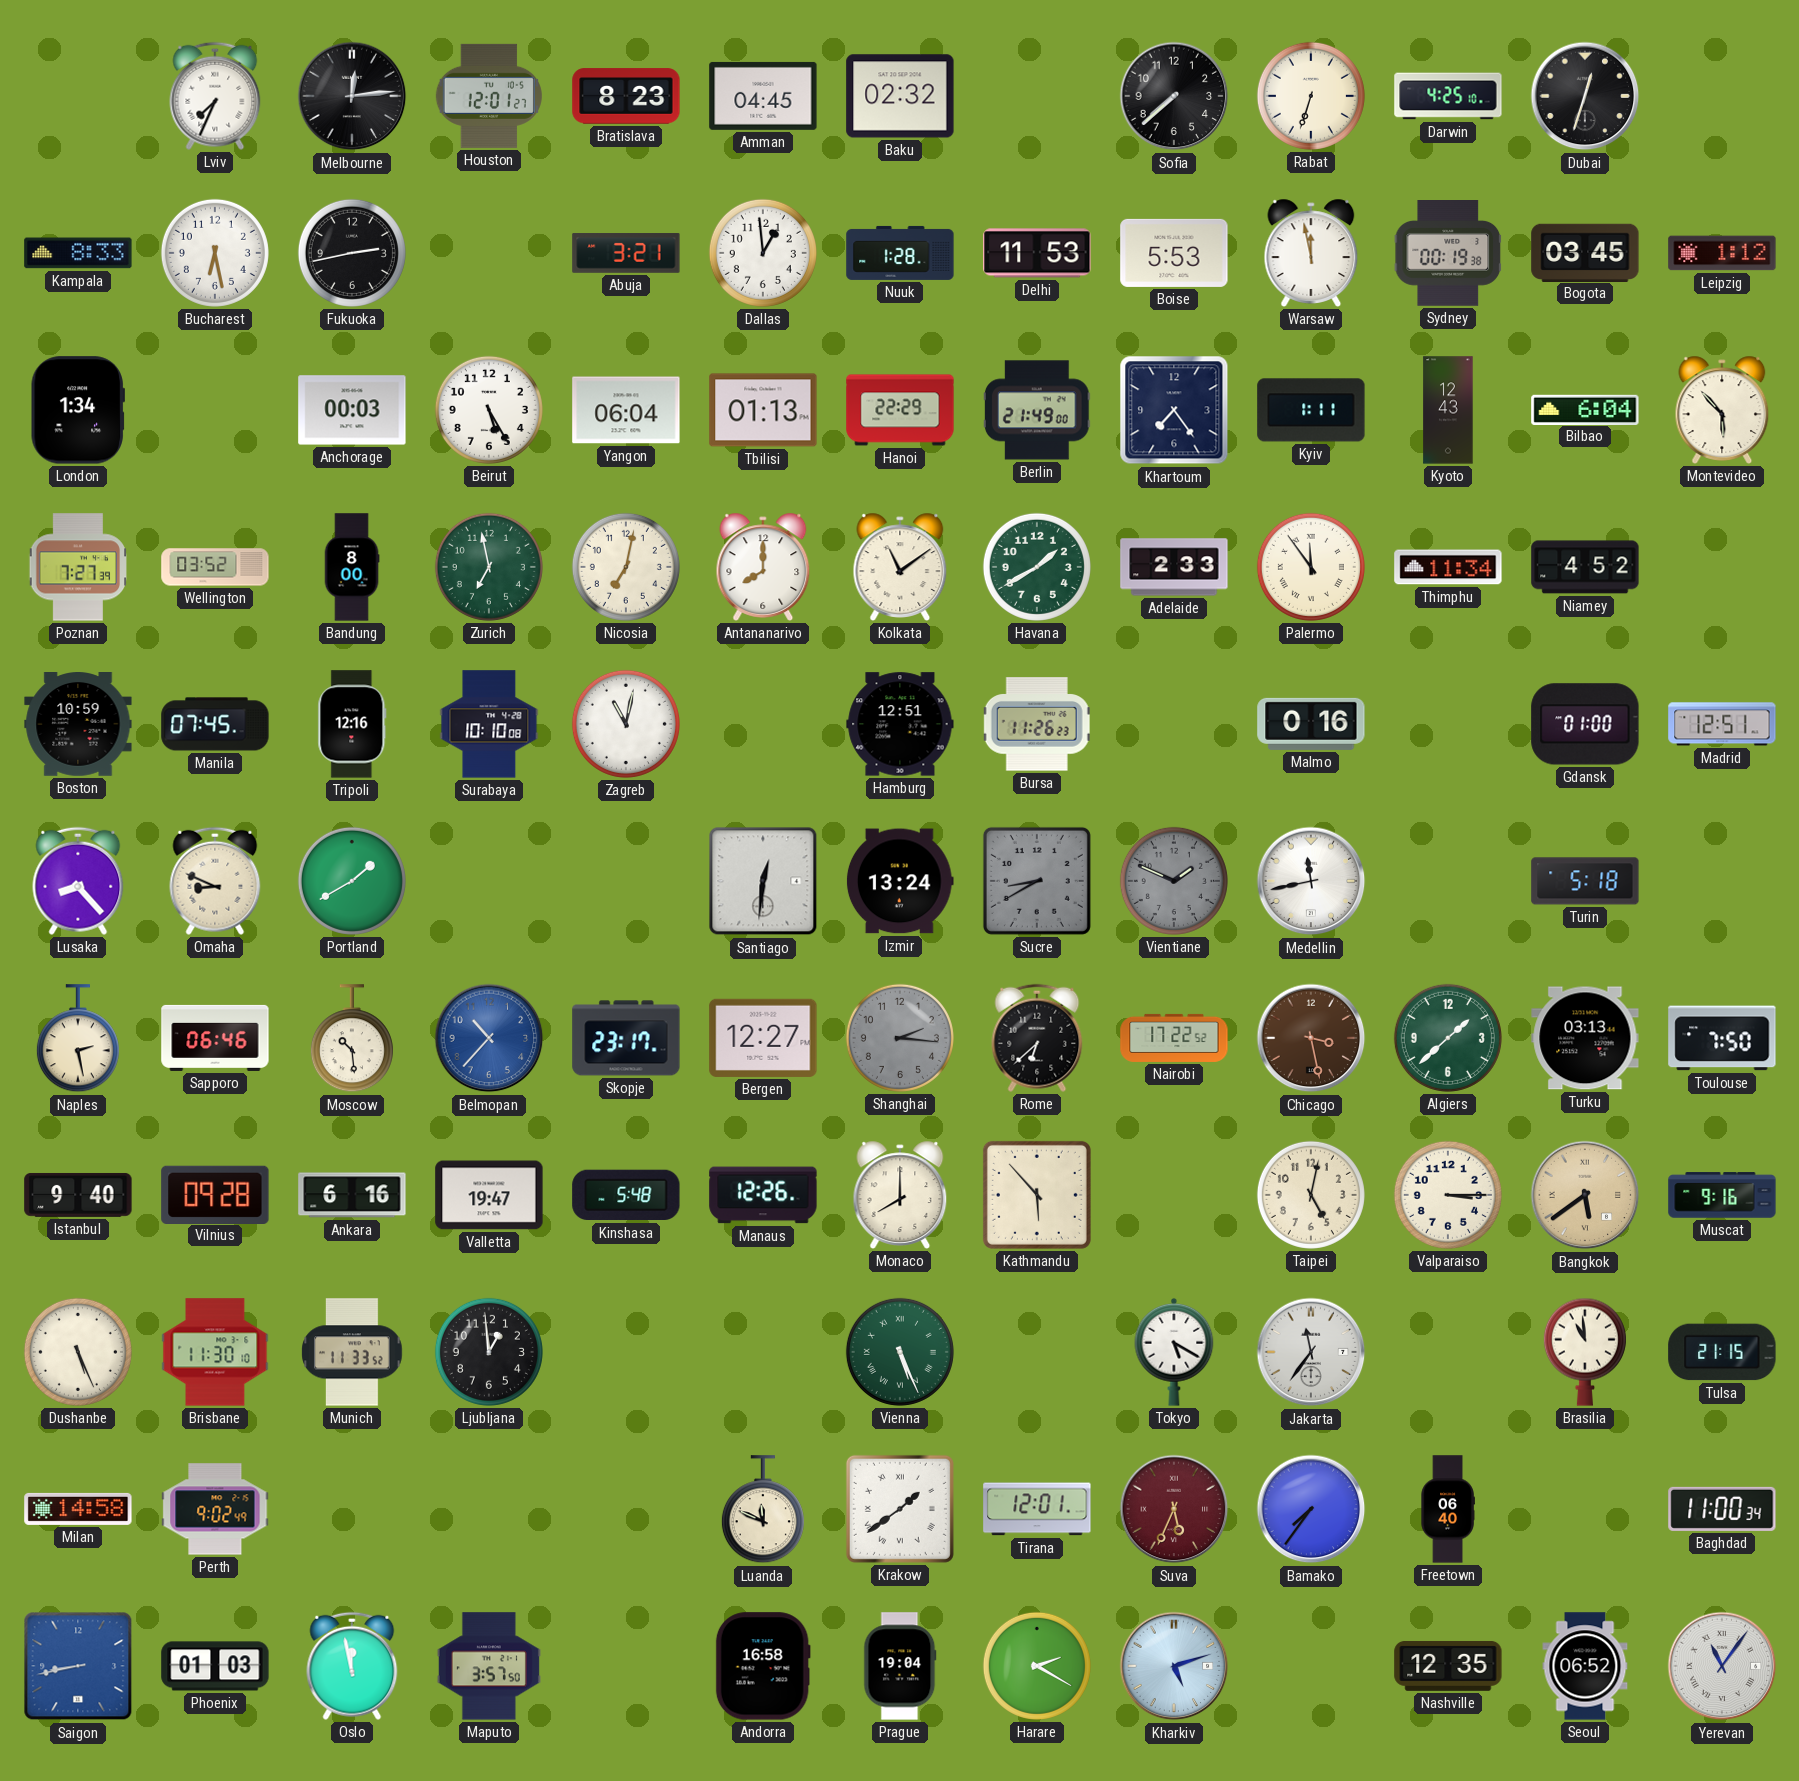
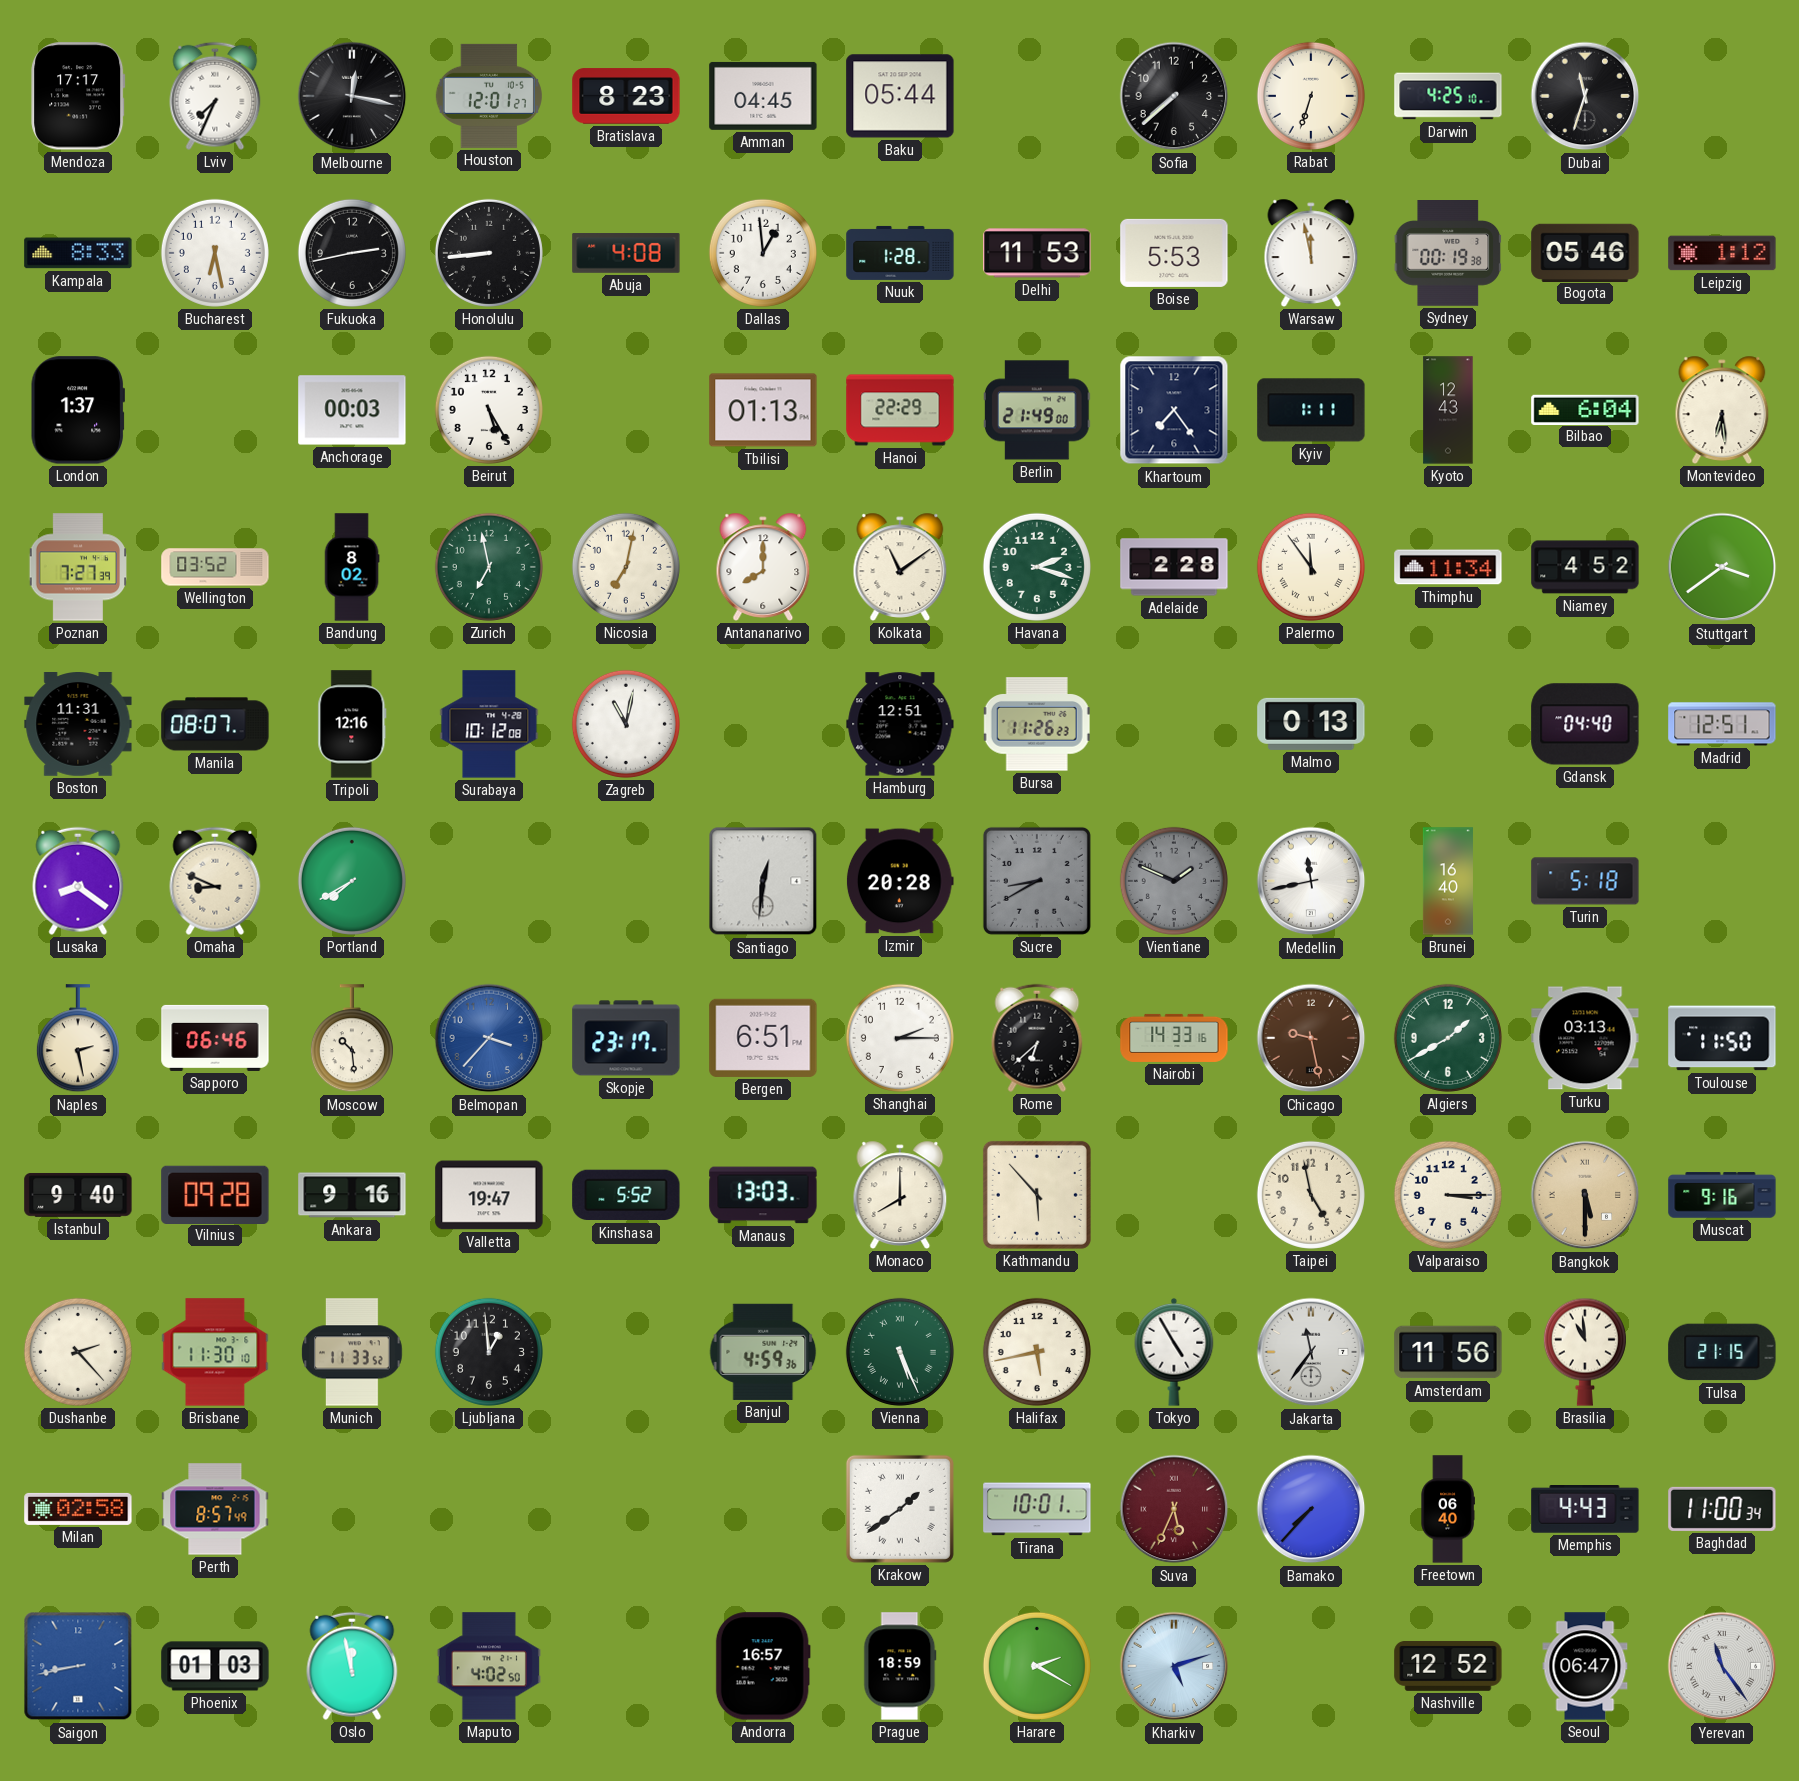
Mendoza: none -> 17:17 (78, 96)
Melbourne: 12:14 -> 12:17 (352, 96)
Baku: 02:32 -> 05:44 (900, 96)
Dubai: 12:33 -> 11:33 (1585, 96)
Honolulu: none -> 8:44 (489, 253)
Abuja: 3:21 -> 4:08 (626, 254)
Bogota: 03:45 -> 05:46 (1585, 252)
London: 1:34 -> 1:37 (78, 410)
Yangon: 06:04 -> none (626, 410)
Montevideo: 5:53 -> 6:29 (1722, 410)
Bandung: 8:00 -> 8:02 (352, 567)
Havana: 1:40 -> 2:18 (1037, 567)
Adelaide: 2:33 -> 2:28 (1174, 567)
Stuttgart: none -> 3:39 (1722, 567)
Boston: 10:59 -> 11:31 (78, 725)
Manila: 07:45 -> 08:07 (215, 724)
Surabaya: 10:10 -> 10:12 (489, 724)
Malmo: 0:16 -> 0:13 (1311, 724)
Gdansk: 01:00 -> 04:40 (1585, 724)
Lusaka: 8:23 -> 8:21 (78, 881)
Portland: 1:40 -> 7:40 (352, 881)
Izmir: 13:24 -> 20:28 (900, 881)
Brunei: none -> 16:40 (1448, 881)
Belmopan: 10:37 -> 3:37 (489, 1038)
Bergen: 12:27 -> 6:51 (763, 1038)
Shanghai: 2:16 -> 2:15 (900, 1038)
Shanghai dial: grey -> white (900, 1038)
Nairobi: 17:22 -> 14:33 (1174, 1038)
Chicago: 3:28 -> 9:28 (1311, 1038)
Algiers: 1:38 -> 1:40 (1448, 1038)
Toulouse: 7:50 -> 11:50 (1722, 1038)
Ankara: 6:16 -> 9:16 (352, 1195)
Kinshasa: 5:48 -> 5:52 (626, 1195)
Manaus: 12:26 -> 13:03 (763, 1195)
Taipei: 5:02 -> 4:58 (1311, 1195)
Bangkok: 5:39 -> 5:30 (1585, 1195)
Dushanbe: 5:26 -> 2:23 (78, 1352)
Banjul: none -> 4:59 (763, 1352)
Halifax: none -> 5:43 (1037, 1352)
Tokyo: 5:20 -> 4:55 (1174, 1352)
Amsterdam: none -> 11:56 (1448, 1352)
Milan: 14:58 -> 02:58 (78, 1509)
Perth: 9:02 -> 8:57 (215, 1509)
Luanda: 11:49 -> none (763, 1510)
Tirana: 12:01 -> 10:01 (1037, 1509)
Bamako: 7:36 -> 7:37 (1311, 1509)
Memphis: none -> 4:43 (1585, 1510)
Maputo: 3:57 -> 4:02 (489, 1666)
Andorra: 16:58 -> 16:57 (763, 1666)
Prague: 19:04 -> 18:59 (900, 1666)
Nashville: 12:35 -> 12:52 (1448, 1666)
Seoul: 06:52 -> 06:47 (1585, 1666)
Yerevan: 11:06 -> 11:24 (1722, 1666)
